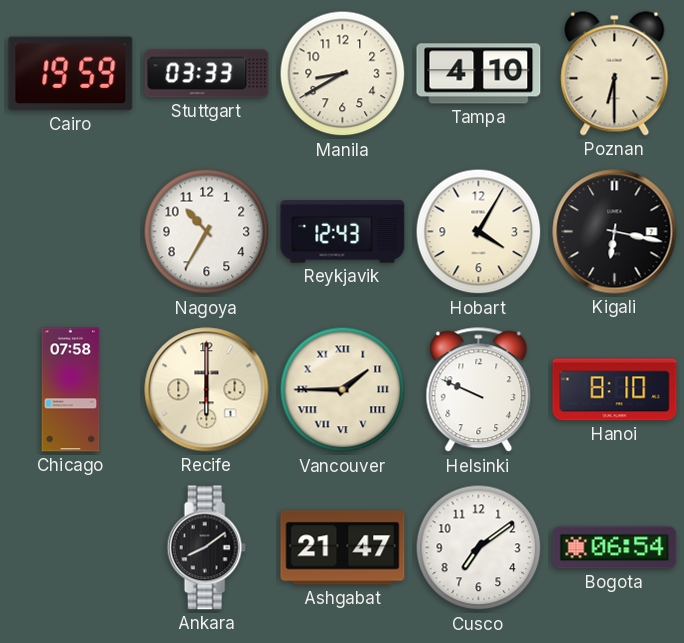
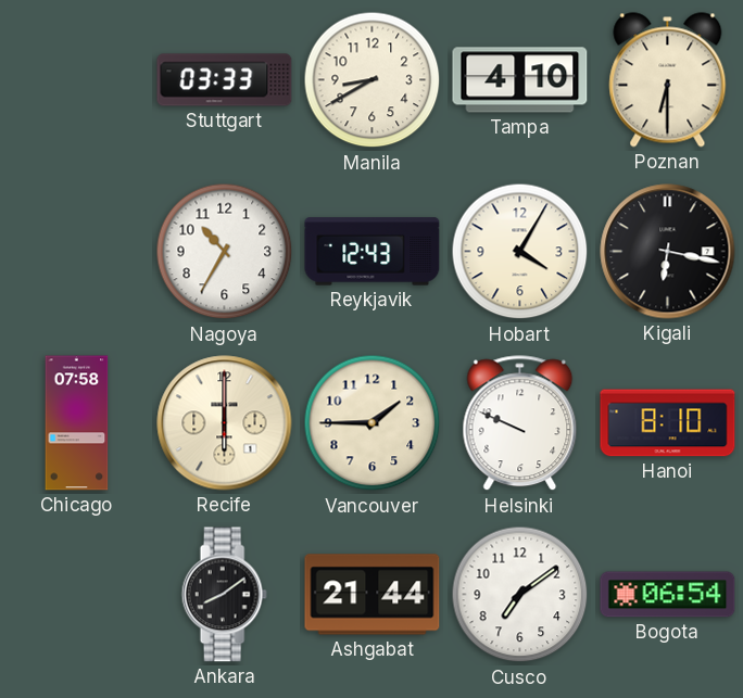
Cairo: 19:59 -> none (71, 74)
Vancouver numerals: Roman -> Arabic (373, 423)
Ashgabat: 21:47 -> 21:44 (373, 595)
